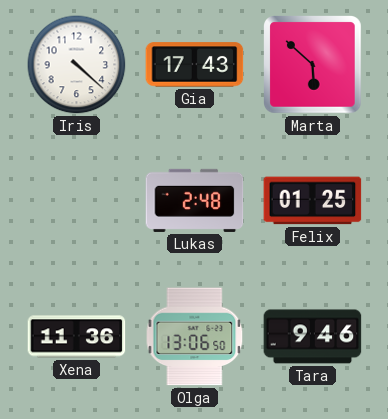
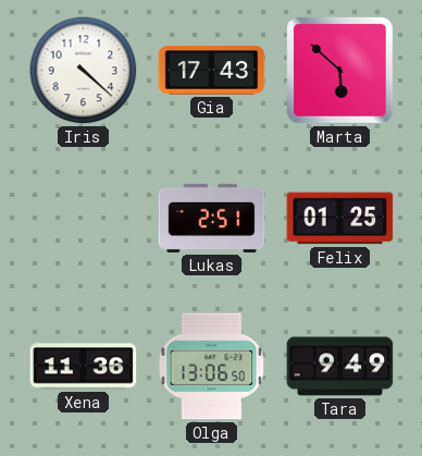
Lukas: 2:48 -> 2:51 (212, 218)
Tara: 9:46 -> 9:49 (340, 367)
